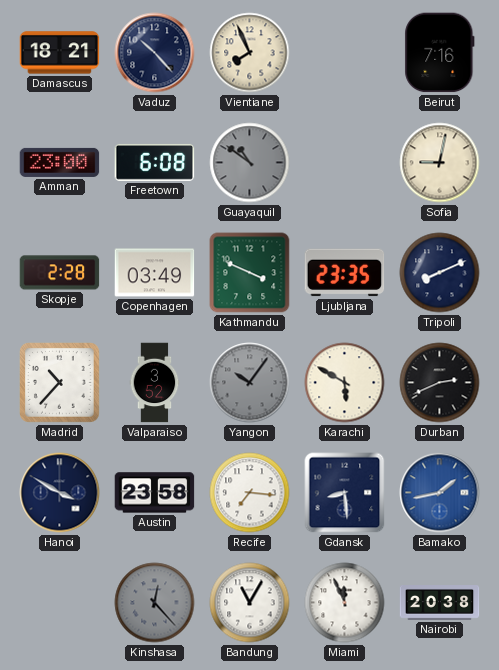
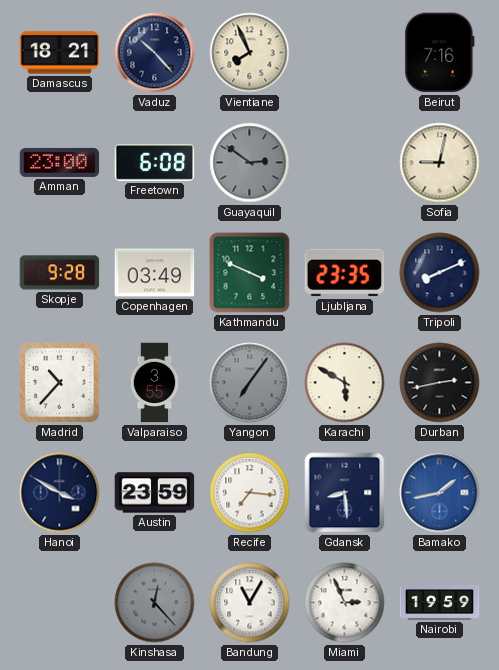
Guayaquil: 10:51 -> 2:51 (250, 163)
Skopje: 2:28 -> 9:28 (60, 273)
Valparaiso: 3:52 -> 3:55 (155, 383)
Yangon: 10:06 -> 7:06 (250, 383)
Durban: 2:41 -> 2:43 (440, 383)
Austin: 23:58 -> 23:59 (155, 493)
Miami: 11:56 -> 2:56 (345, 603)
Nairobi: 20:38 -> 19:59 (440, 603)
